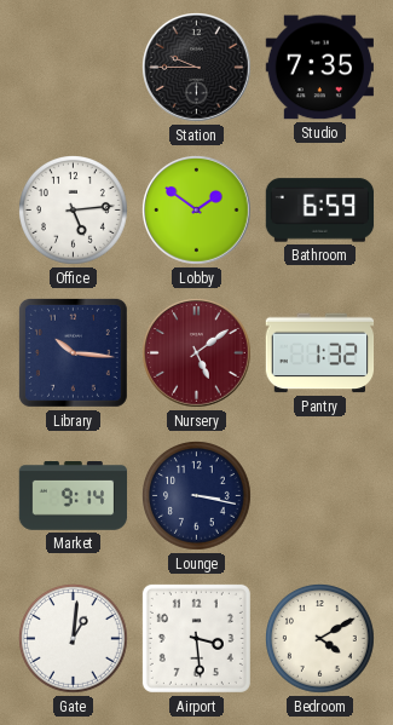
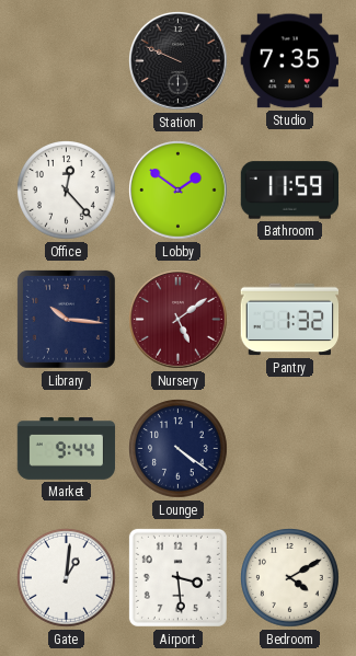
Station: 9:45 -> 9:49 (179, 61)
Office: 5:14 -> 12:23 (67, 191)
Bathroom: 6:59 -> 11:59 (290, 191)
Market: 9:14 -> 9:44 (67, 449)
Lounge: 3:17 -> 4:21 (179, 449)
